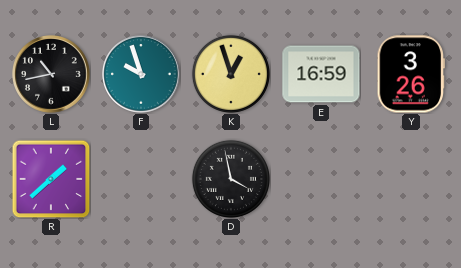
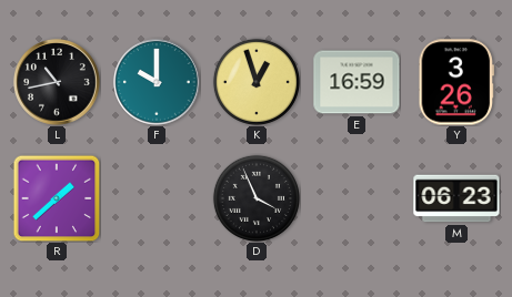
F: 9:57 -> 10:00 (158, 83)
D: 3:58 -> 3:56 (257, 198)
M: none -> 06:23 (456, 198)
